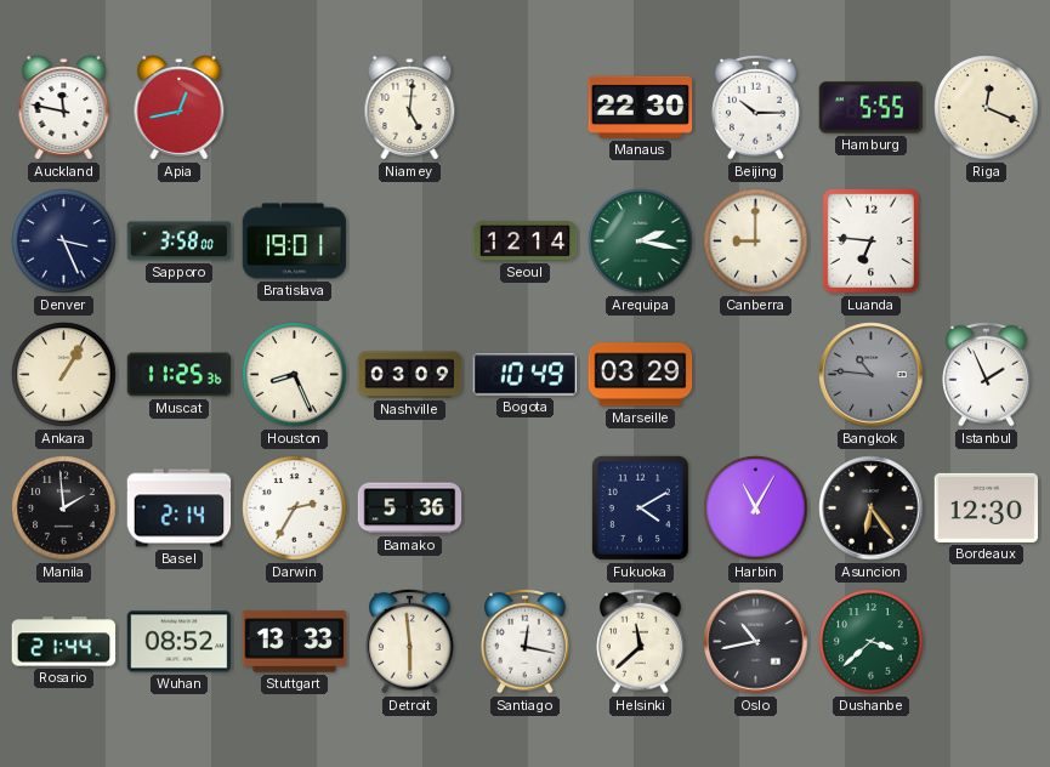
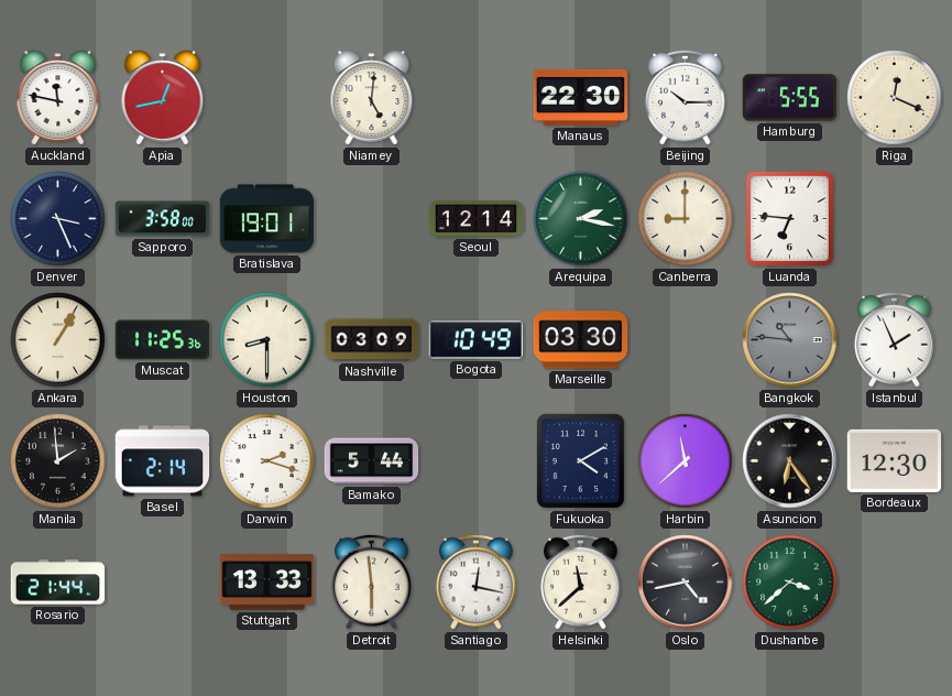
Houston: 8:26 -> 8:30 (267, 340)
Marseille: 03:29 -> 03:30 (581, 340)
Darwin: 2:35 -> 2:18 (267, 461)
Bamako: 5:36 -> 5:44 (372, 461)
Harbin: 11:05 -> 11:38 (686, 461)
Wuhan: 08:52 -> none (180, 642)
Oslo: 10:43 -> 4:43 (686, 583)
